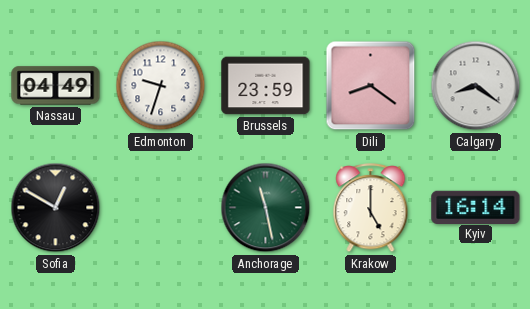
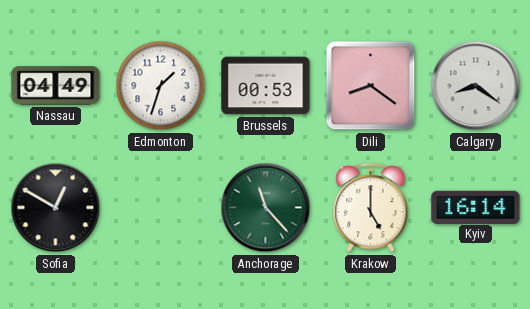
Edmonton: 9:33 -> 1:33 (161, 86)
Brussels: 23:59 -> 00:53 (266, 86)
Anchorage: 11:28 -> 11:23 (266, 208)
